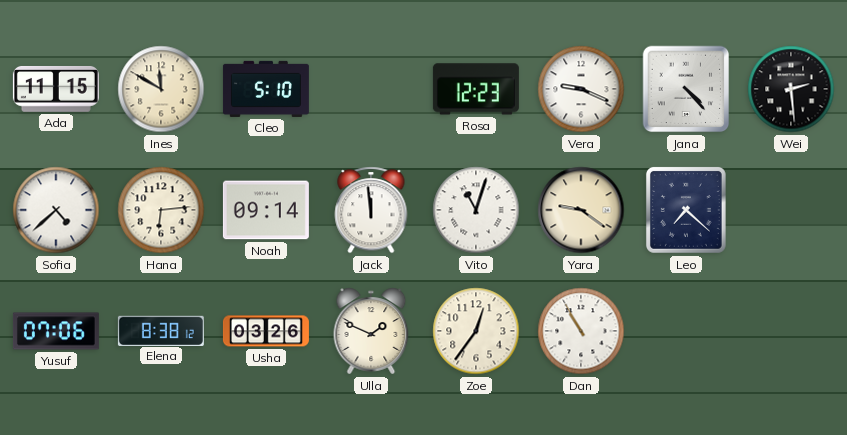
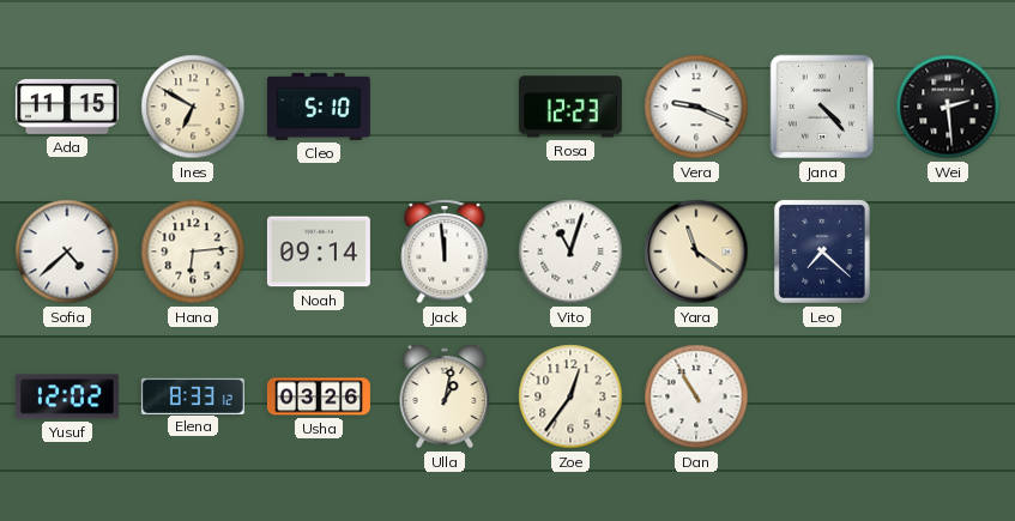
Ines: 11:50 -> 6:50 (193, 107)
Yara: 9:21 -> 11:21 (696, 252)
Yusuf: 07:06 -> 12:02 (67, 396)
Elena: 8:38 -> 8:33 (193, 395)
Ulla: 1:49 -> 1:02 (445, 396)
